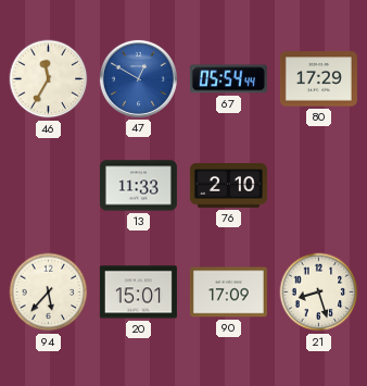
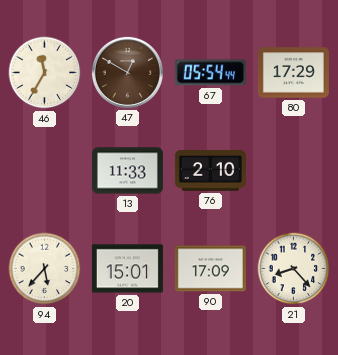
47 dial: blue -> brown (127, 72)
21: 8:27 -> 8:23 (294, 269)
